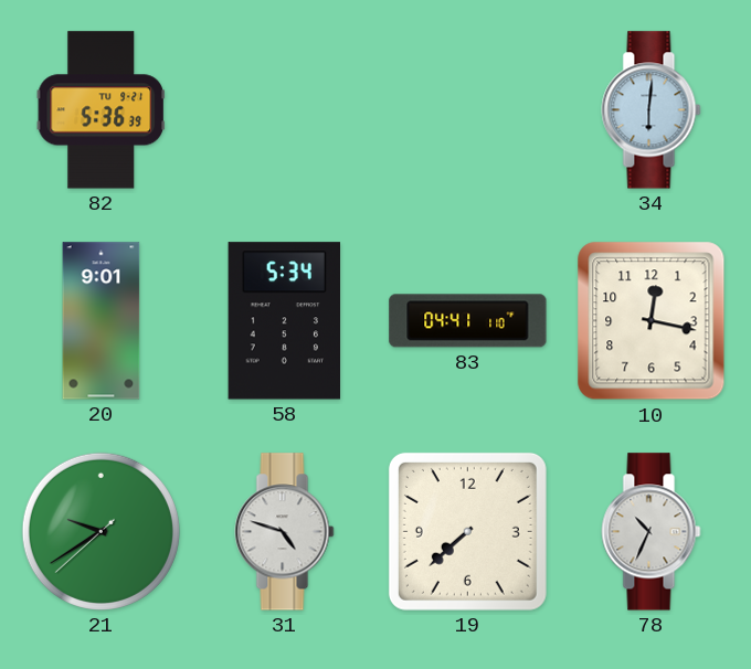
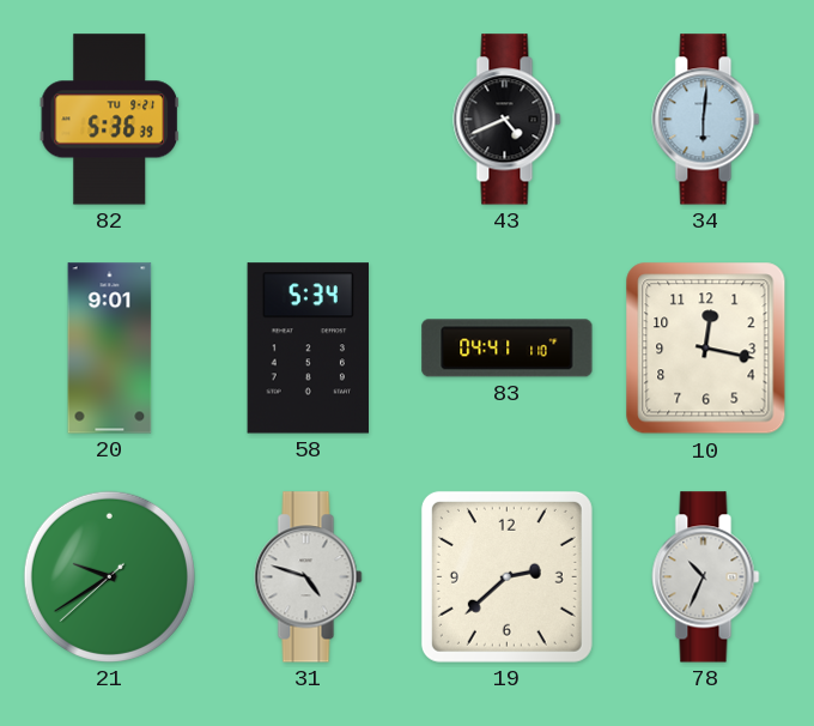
43: none -> 4:41 (508, 120)
19: 7:38 -> 2:38 (506, 576)
